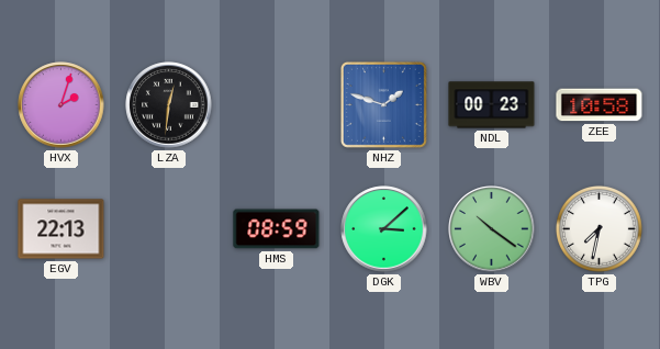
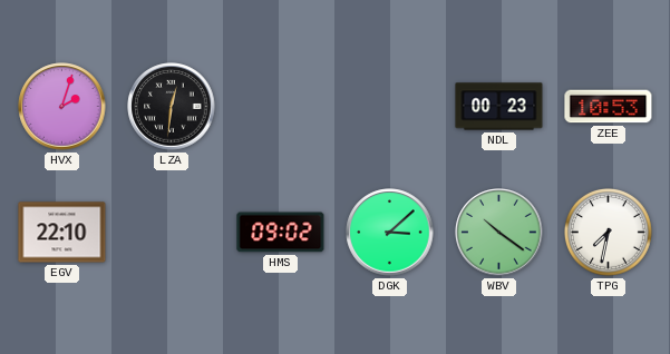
NHZ: 1:48 -> none (383, 104)
ZEE: 10:58 -> 10:53 (609, 107)
EGV: 22:13 -> 22:10 (62, 233)
HMS: 08:59 -> 09:02 (281, 233)
